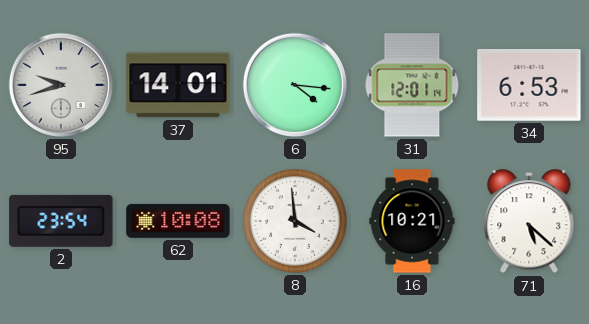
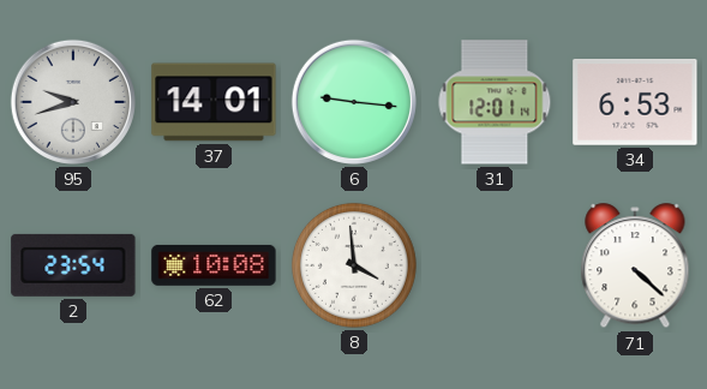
6: 4:16 -> 9:16 (354, 102)
16: 10:21 -> none (412, 221)
71: 5:22 -> 4:22 (635, 267)
